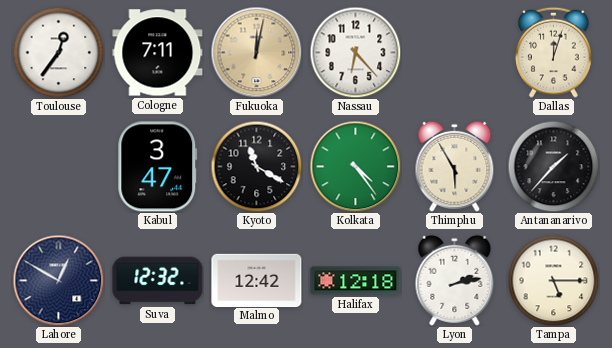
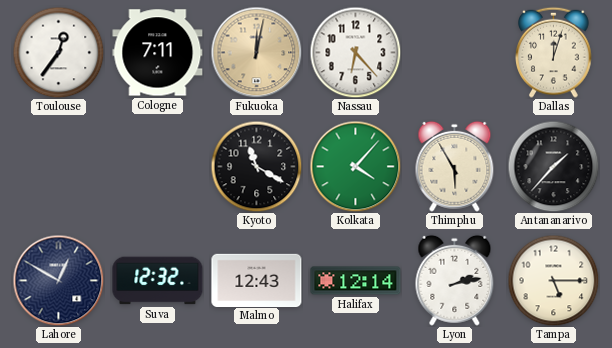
Kabul: 3:47 -> none (158, 167)
Kolkata: 4:24 -> 4:07 (355, 166)
Malmo: 12:42 -> 12:43 (257, 280)
Halifax: 12:18 -> 12:14 (356, 281)
